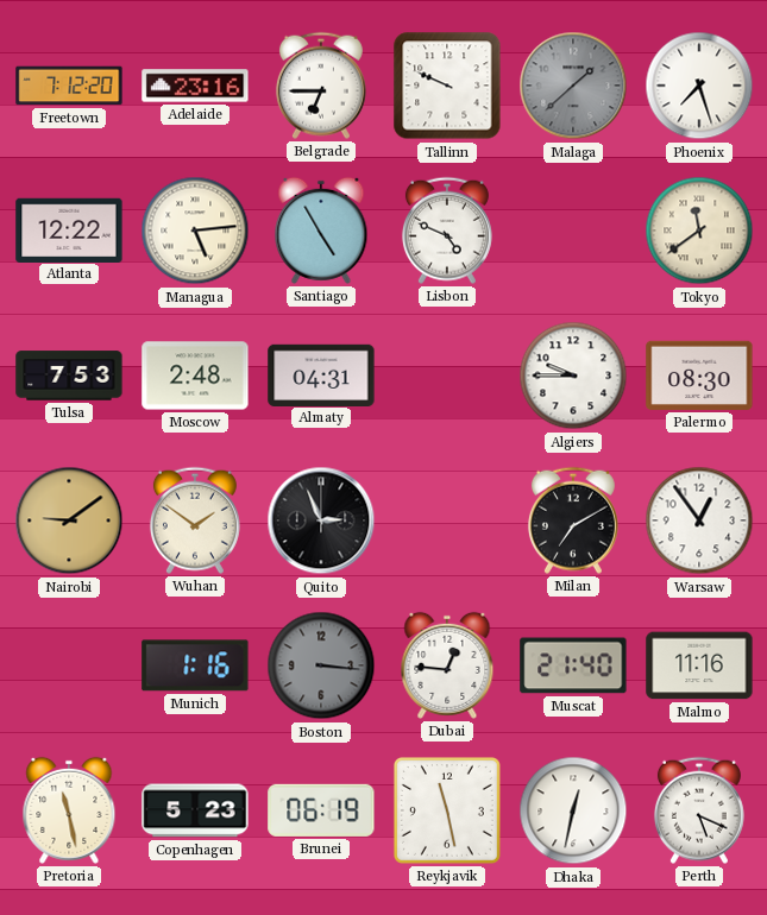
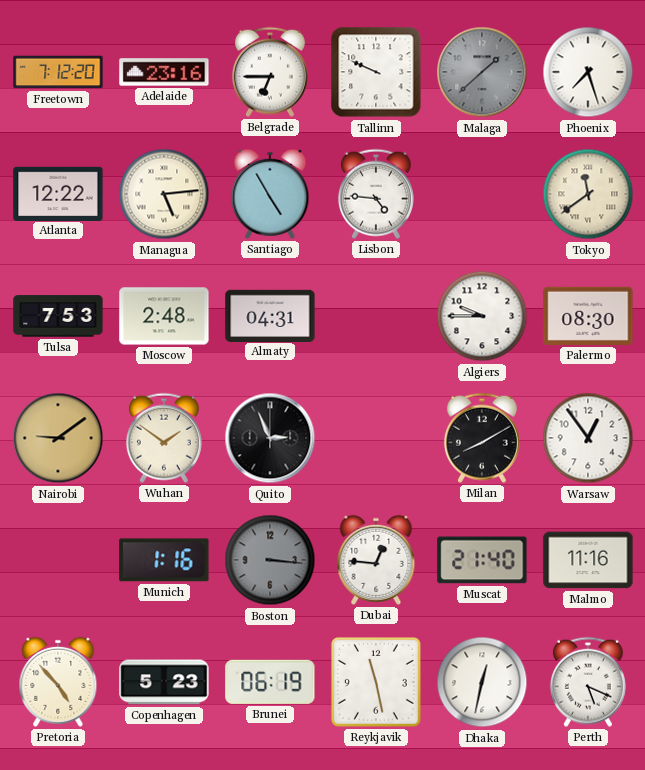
Lisbon: 4:49 -> 4:46 (376, 194)
Milan: 7:10 -> 8:10 (482, 438)
Pretoria: 11:28 -> 4:53 (58, 682)
